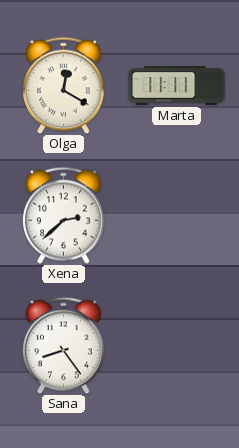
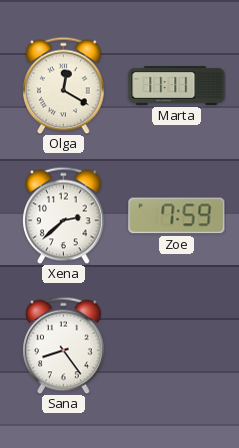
Zoe: none -> 7:59 (177, 216)
